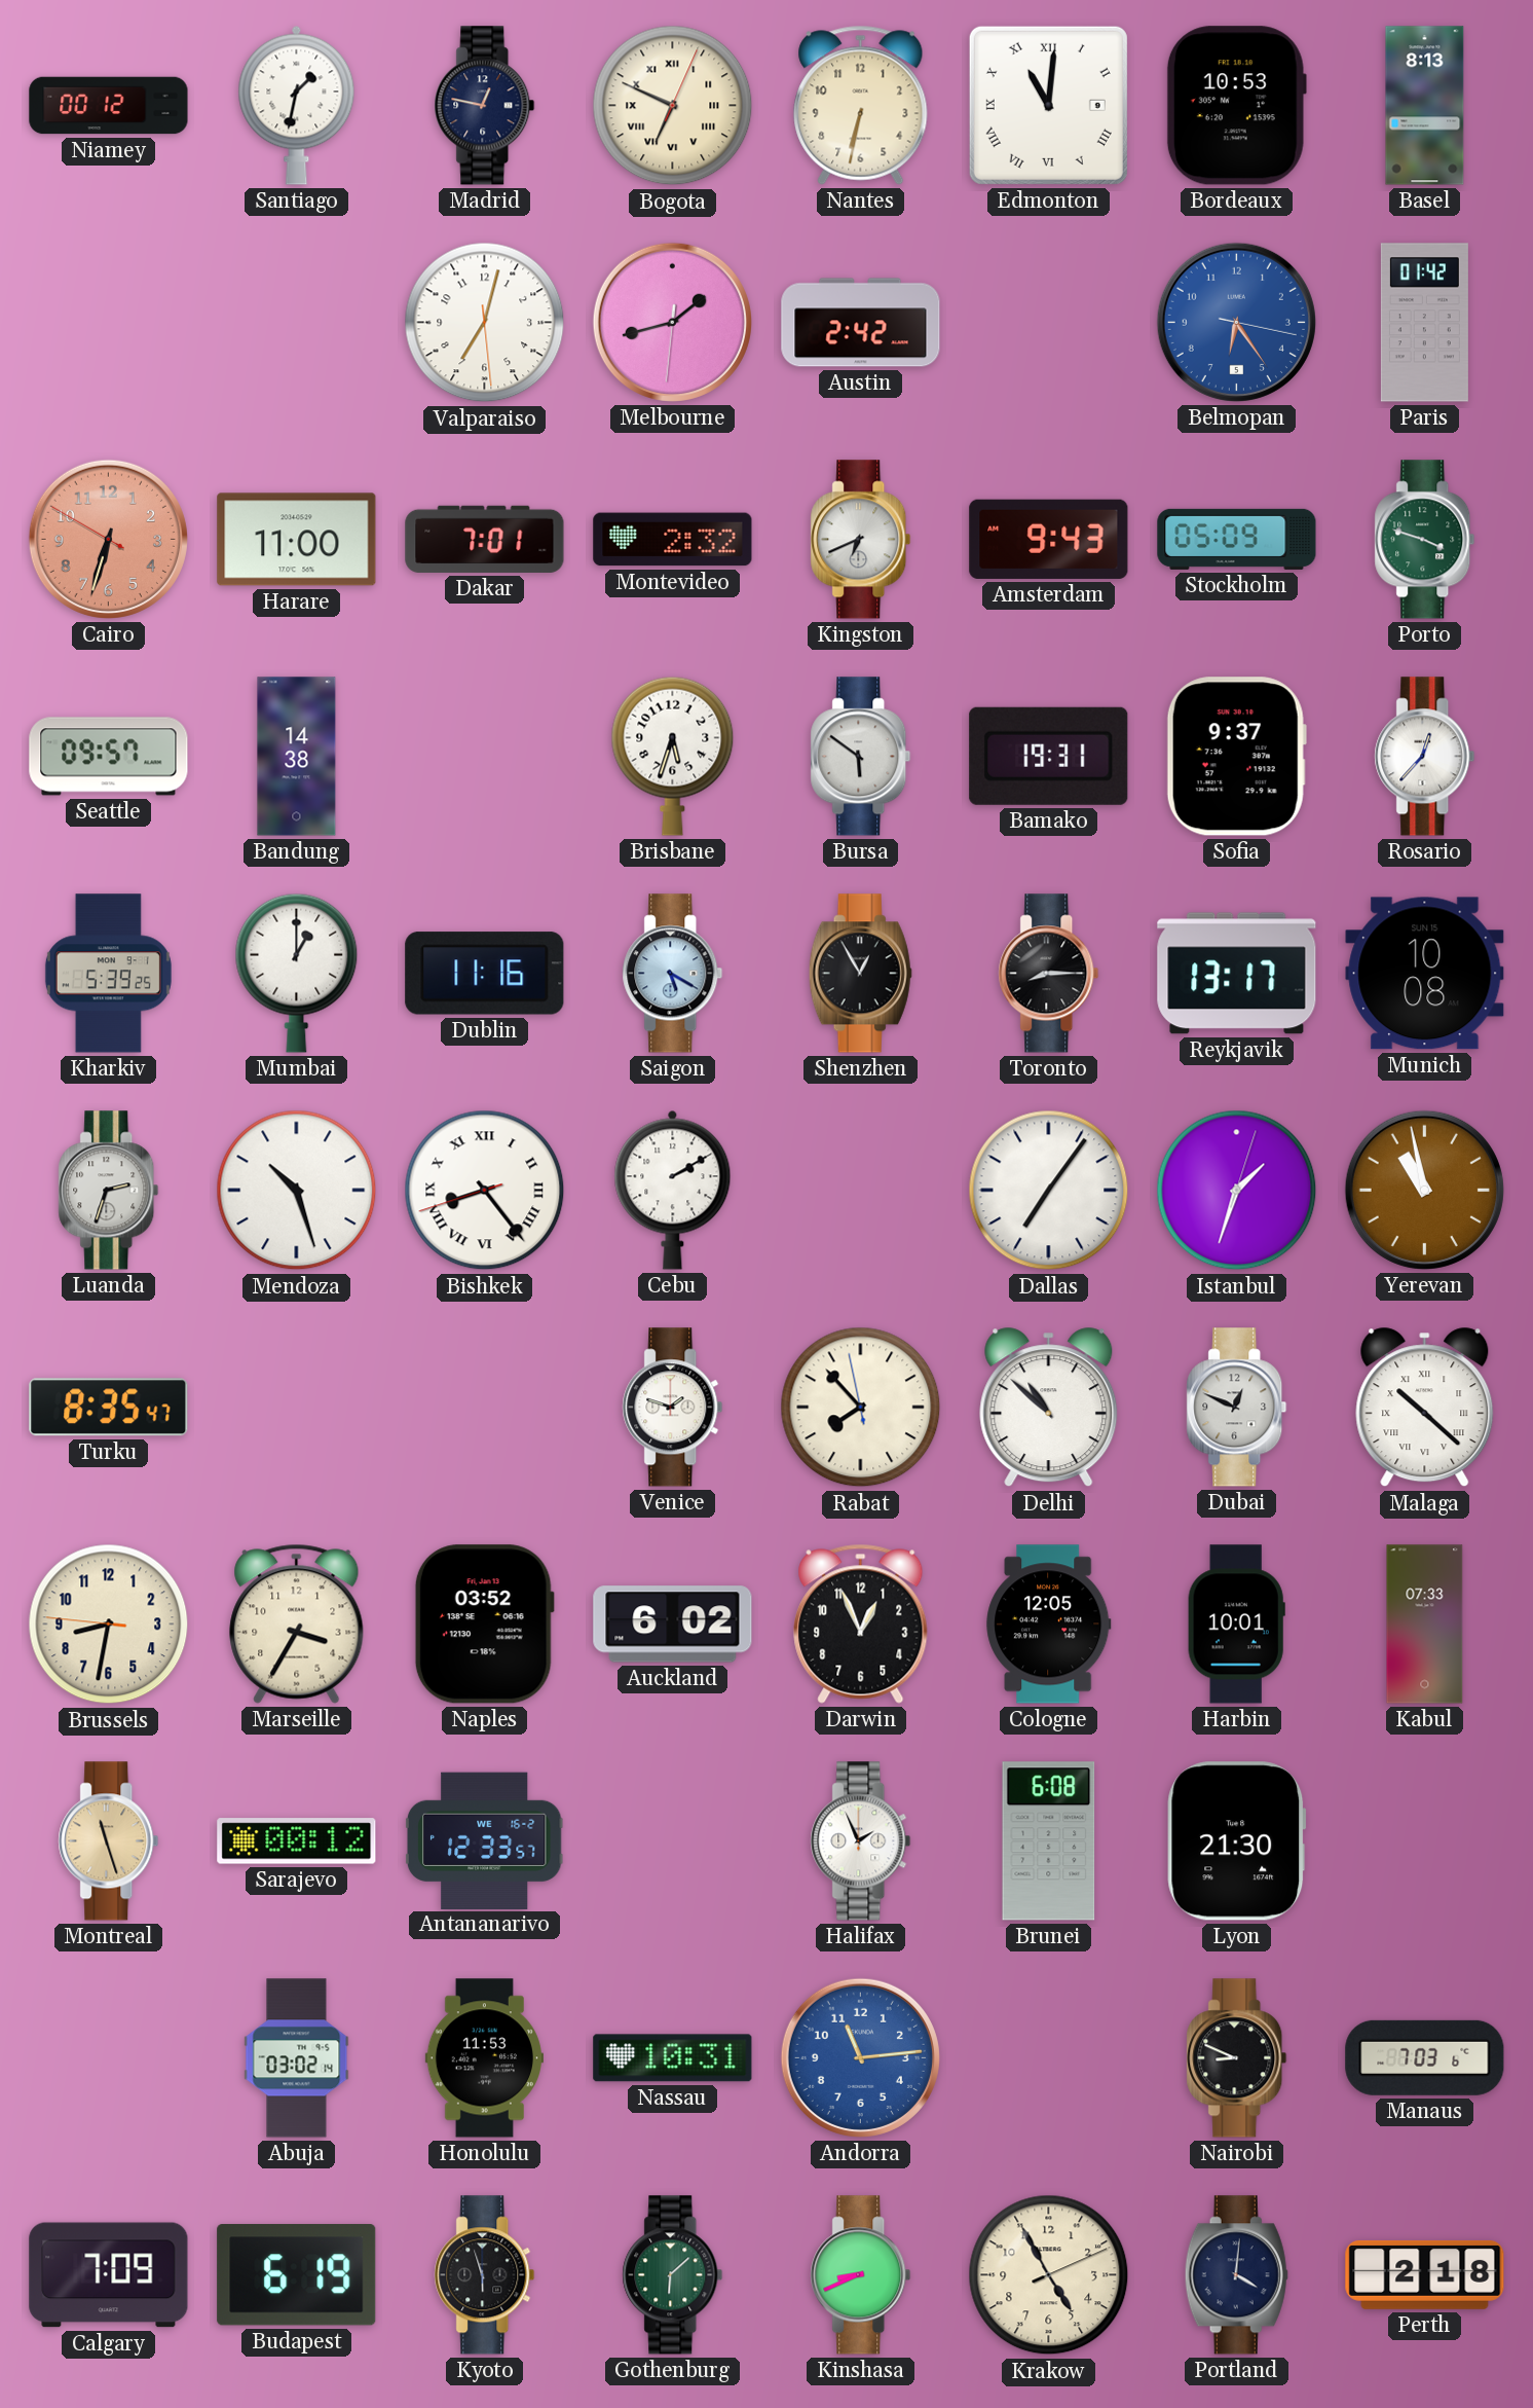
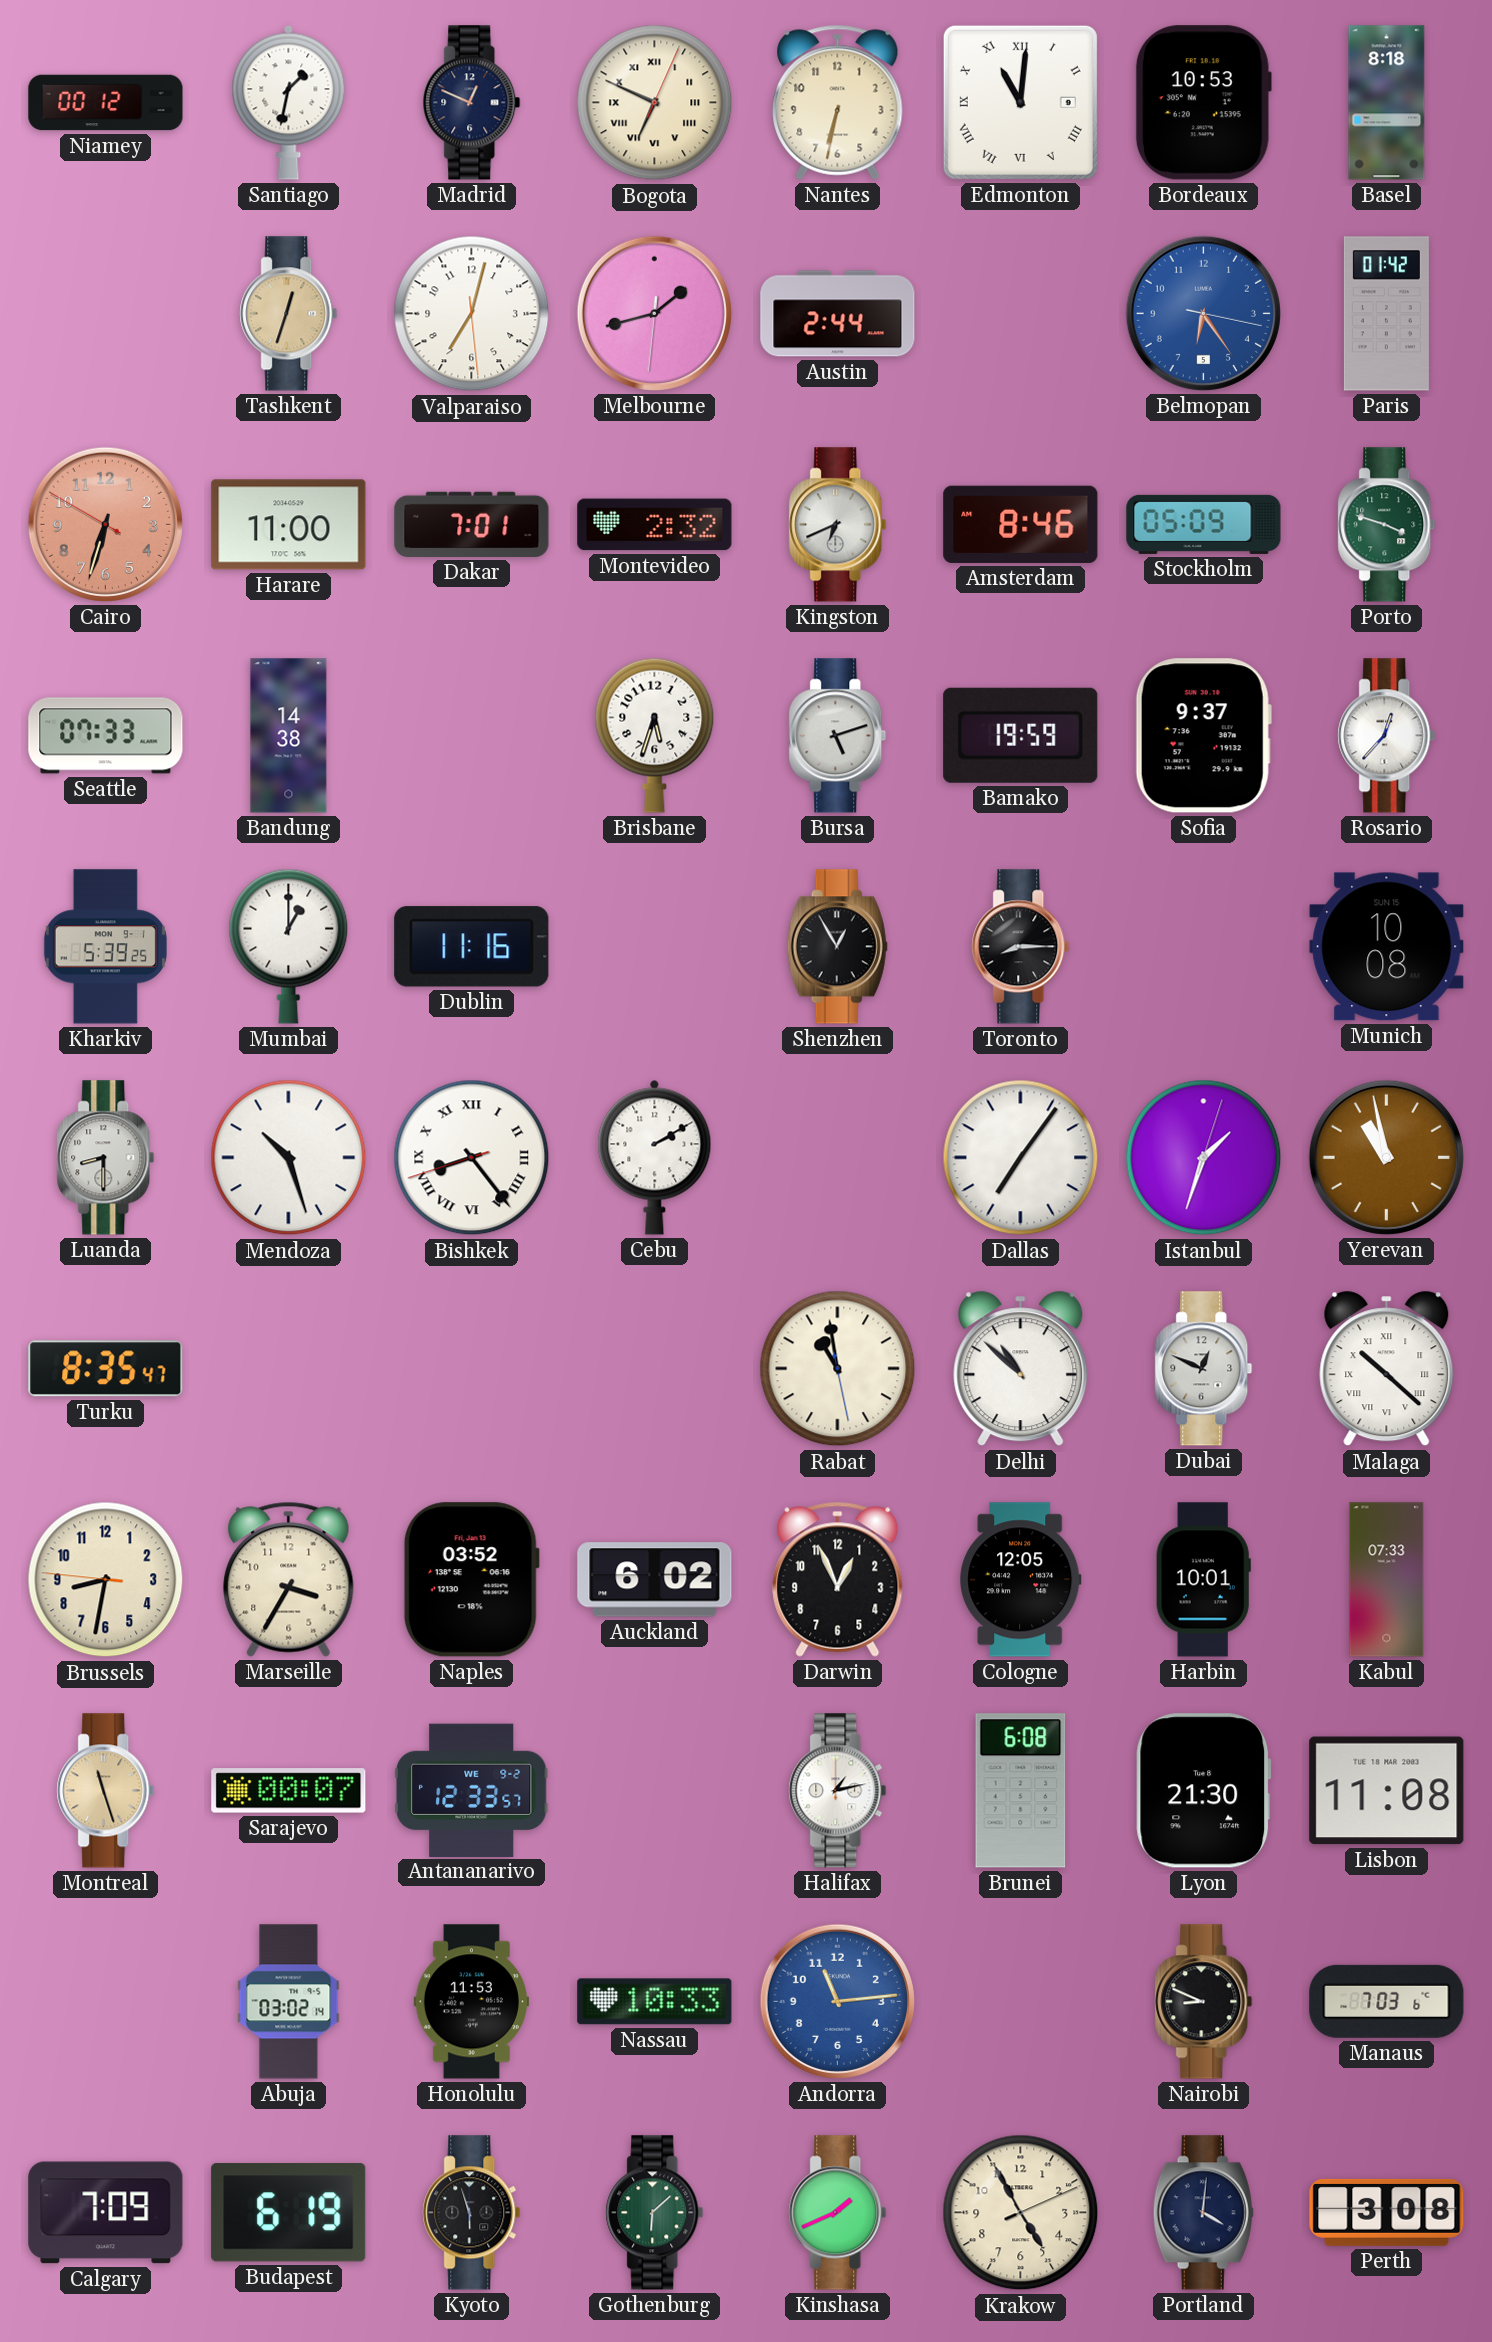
Madrid: 12:47 -> 12:49 (472, 103)
Basel: 8:13 -> 8:18 (1387, 103)
Tashkent: none -> 12:33 (289, 314)
Austin: 2:42 -> 2:44 (838, 314)
Amsterdam: 9:43 -> 8:46 (1021, 524)
Seattle: 09:57 -> 07:33 (106, 736)
Bursa: 5:51 -> 5:12 (838, 736)
Bamako: 19:31 -> 19:59 (1021, 735)
Saigon: 5:20 -> none (673, 974)
Reykjavik: 13:17 -> none (1237, 974)
Luanda: 2:33 -> 8:30 (106, 1158)
Venice: 1:48 -> none (673, 1408)
Rabat: 7:52 -> 10:58 (838, 1369)
Sarajevo: 00:12 -> 00:07 (289, 1791)
Antananarivo date: WE 16-2 -> WE 9-2 (471, 1790)
Halifax: 1:56 -> 1:13 (838, 1791)
Lisbon: none -> 11:08 (1387, 1791)
Nassau: 10:31 -> 10:33 (655, 2002)
Kinshasa: 8:41 -> 1:41 (838, 2213)
Perth: 2:18 -> 3:08 (1387, 2212)
